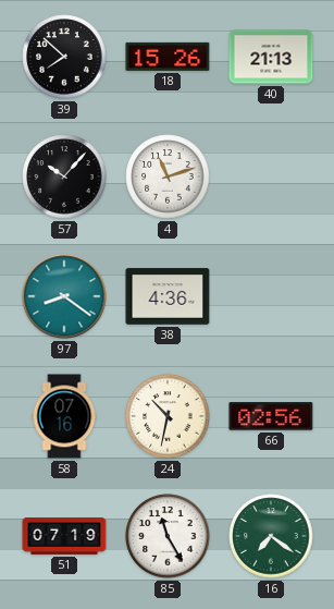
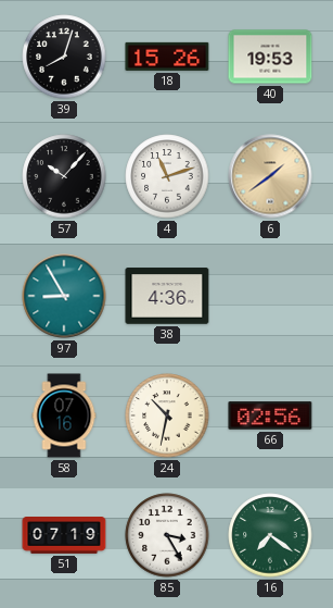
39: 7:52 -> 8:03 (64, 57)
40: 21:13 -> 19:53 (270, 57)
6: none -> 1:39 (270, 176)
97: 8:21 -> 8:55 (64, 296)
85: 11:25 -> 3:25 (167, 535)
